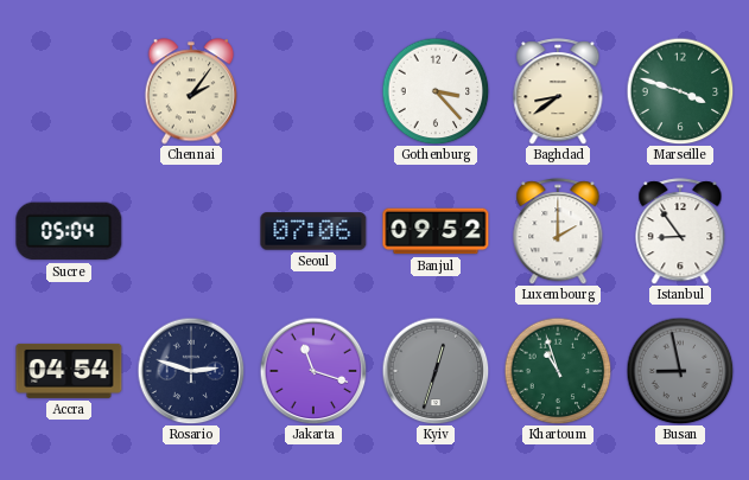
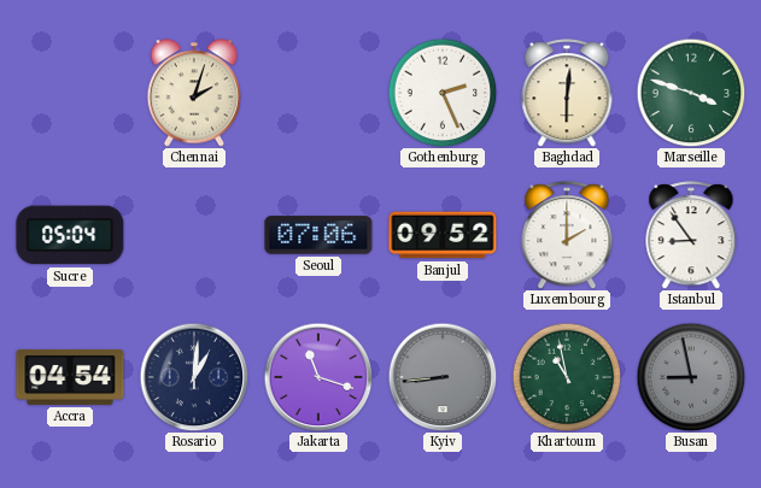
Chennai: 2:06 -> 2:03 (194, 93)
Gothenburg: 3:23 -> 2:26 (443, 93)
Baghdad: 8:39 -> 6:01 (567, 93)
Rosario: 2:48 -> 1:01 (194, 377)
Kyiv: 12:33 -> 8:44 (443, 377)
Khartoum: 10:57 -> 10:58 (567, 377)
